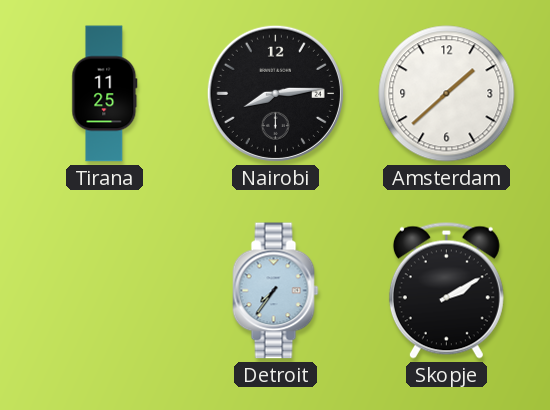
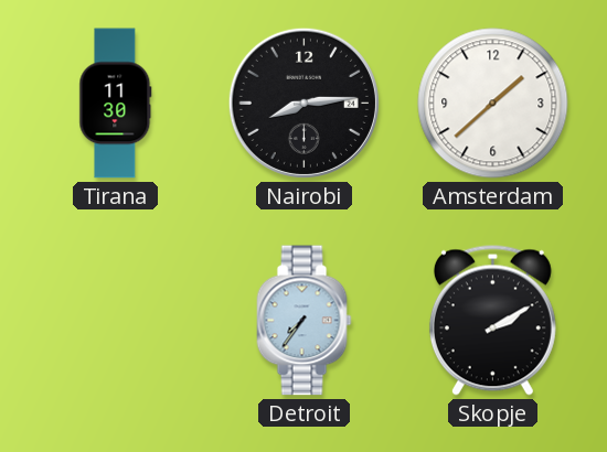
Tirana: 11:25 -> 11:30 (116, 104)
